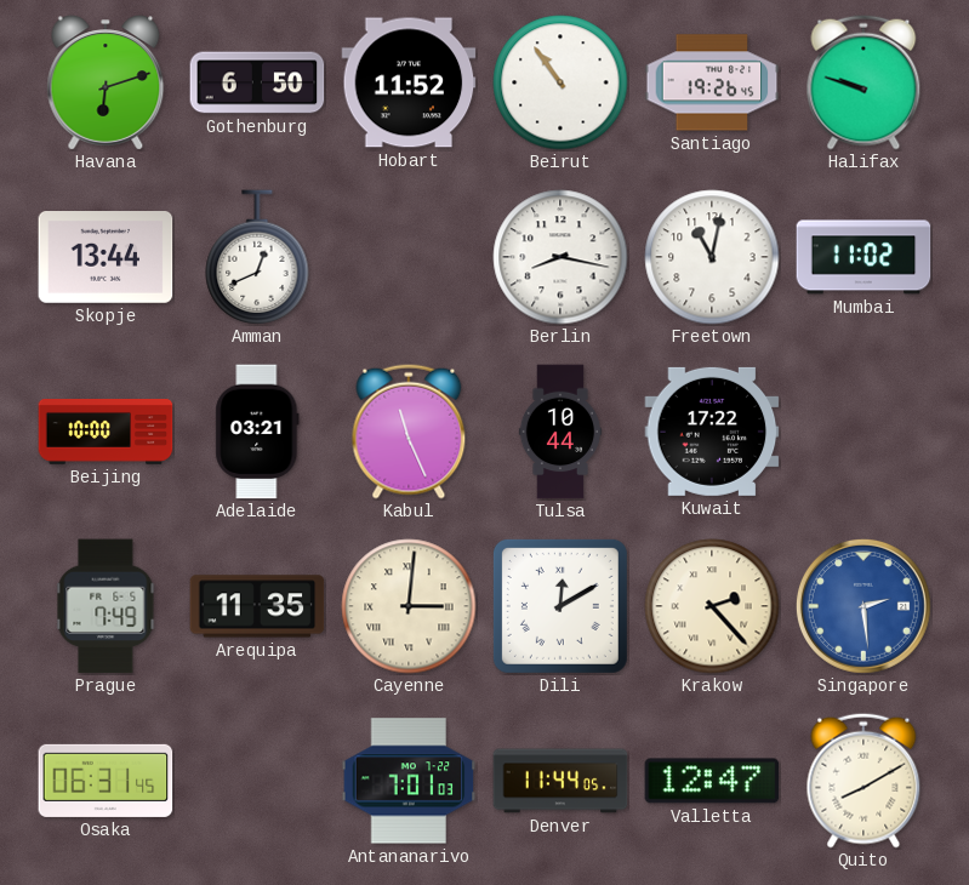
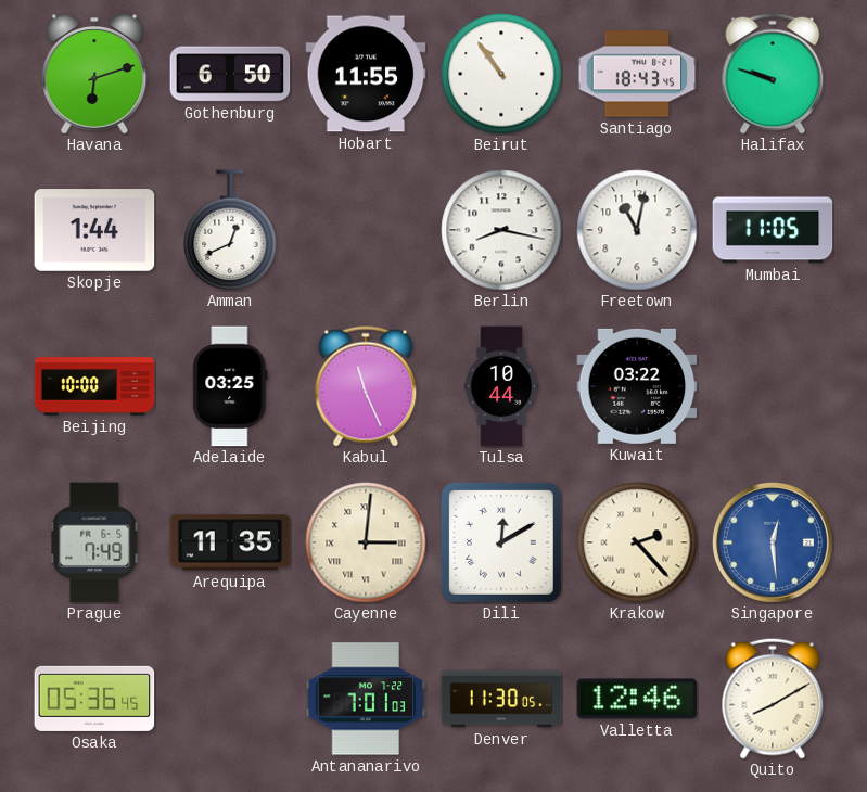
Hobart: 11:52 -> 11:55 (366, 74)
Santiago: 19:26 -> 18:43 (637, 74)
Skopje: 13:44 -> 1:44 (94, 231)
Mumbai: 11:02 -> 11:05 (773, 230)
Adelaide: 03:21 -> 03:25 (230, 386)
Kuwait: 17:22 -> 03:22 (637, 386)
Singapore: 2:29 -> 12:29 (773, 542)
Osaka: 06:31 -> 05:36 (94, 699)
Denver: 11:44 -> 11:30 (501, 699)
Valletta: 12:47 -> 12:46 (637, 699)
